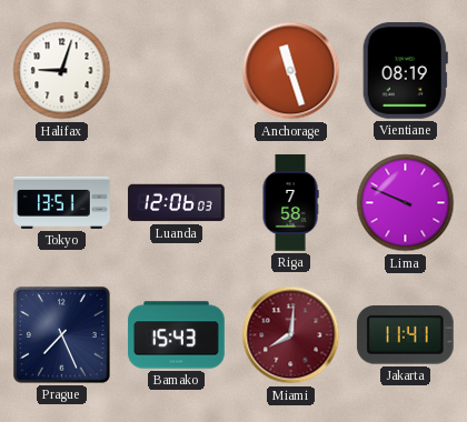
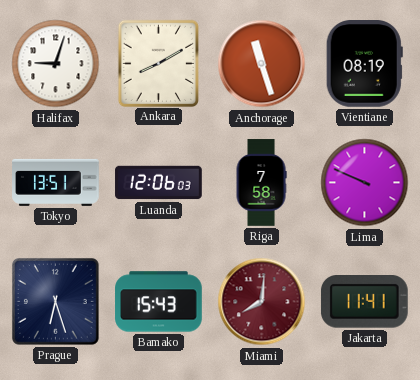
Ankara: none -> 8:10 (158, 63)
Prague: 7:26 -> 6:27 (55, 301)
